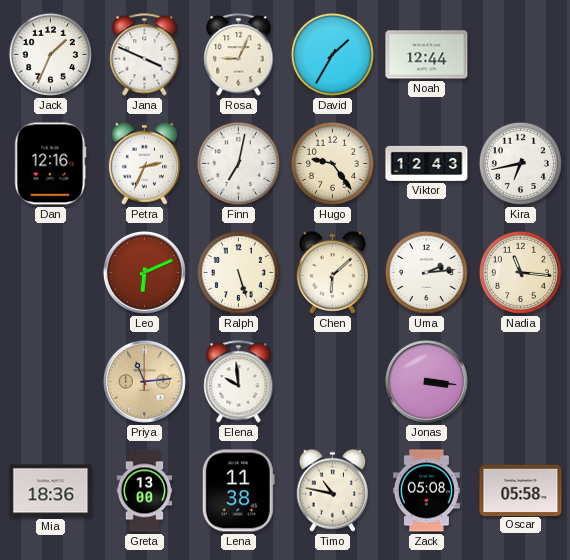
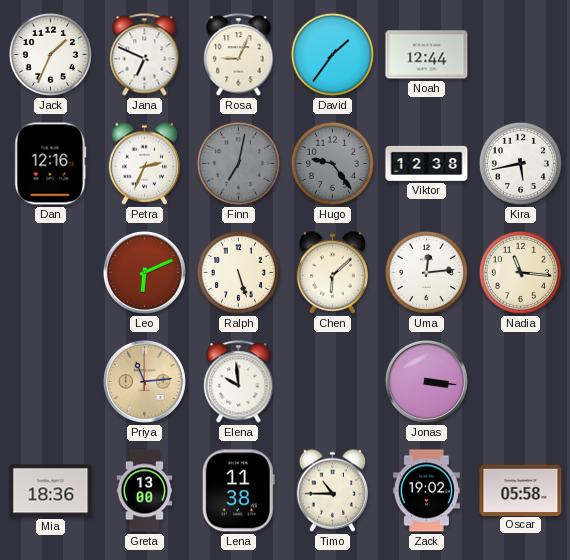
Jana: 3:49 -> 6:49 (145, 55)
David: 1:35 -> 1:36 (332, 54)
Finn dial: white -> grey (238, 163)
Hugo dial: cream -> grey (332, 163)
Viktor: 12:43 -> 12:38 (427, 163)
Kira: 6:43 -> 5:43 (520, 163)
Uma: 2:14 -> 12:14 (426, 272)
Timo: 10:47 -> 10:45 (332, 490)
Zack: 05:08 -> 19:02 (426, 491)
